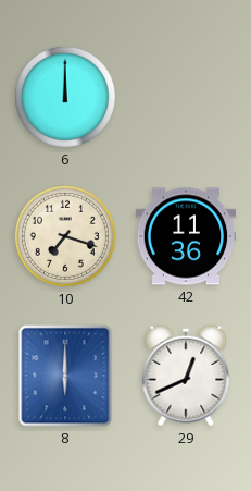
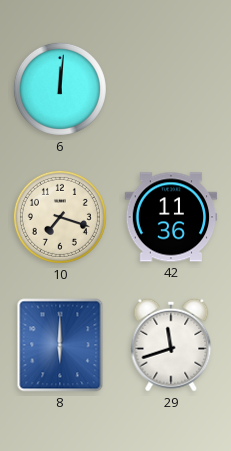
6: 12:00 -> 12:01 (60, 89)
29: 12:41 -> 11:42 (171, 345)
